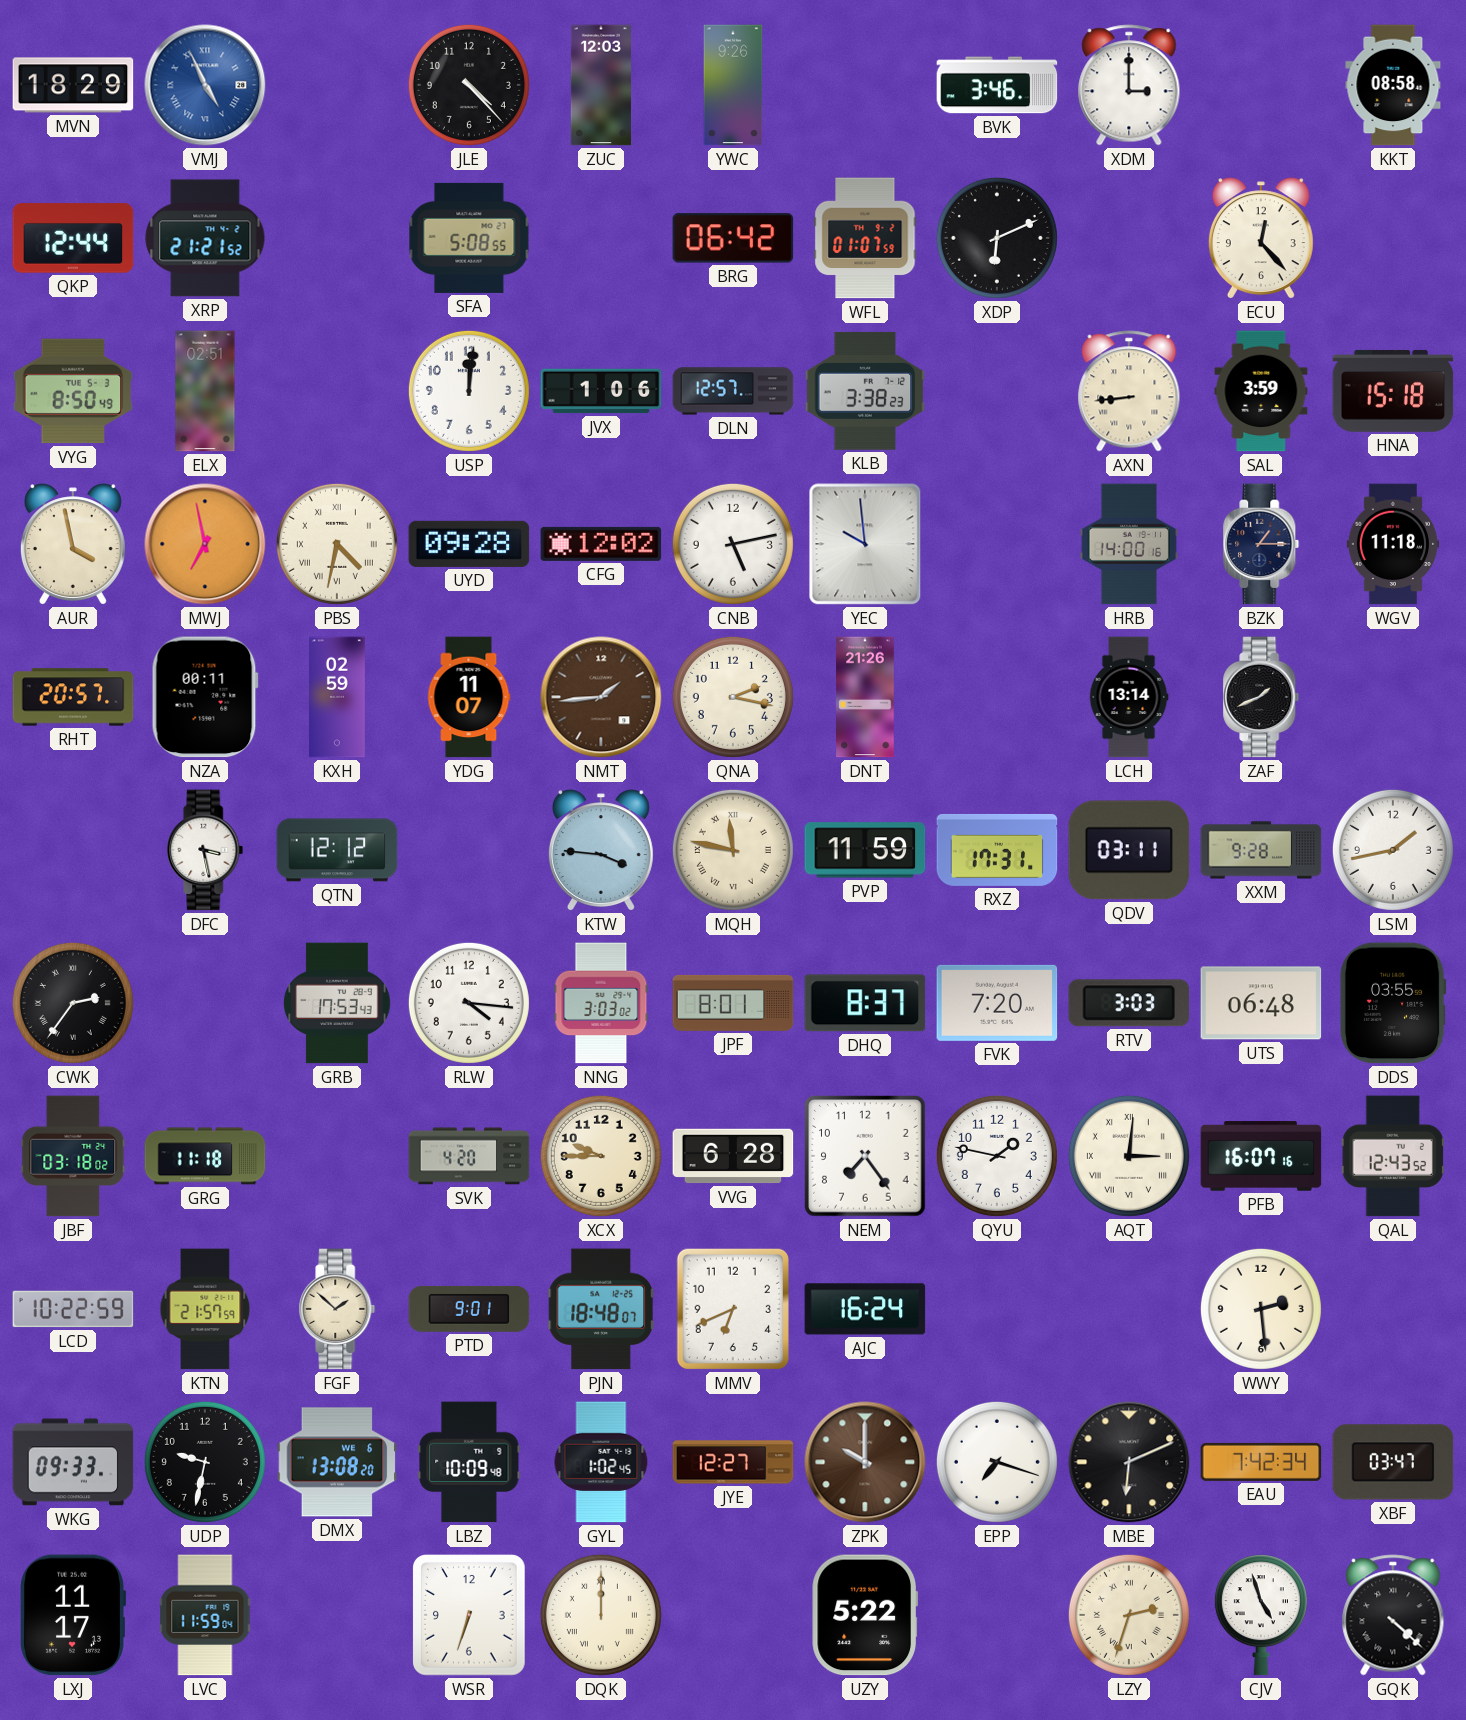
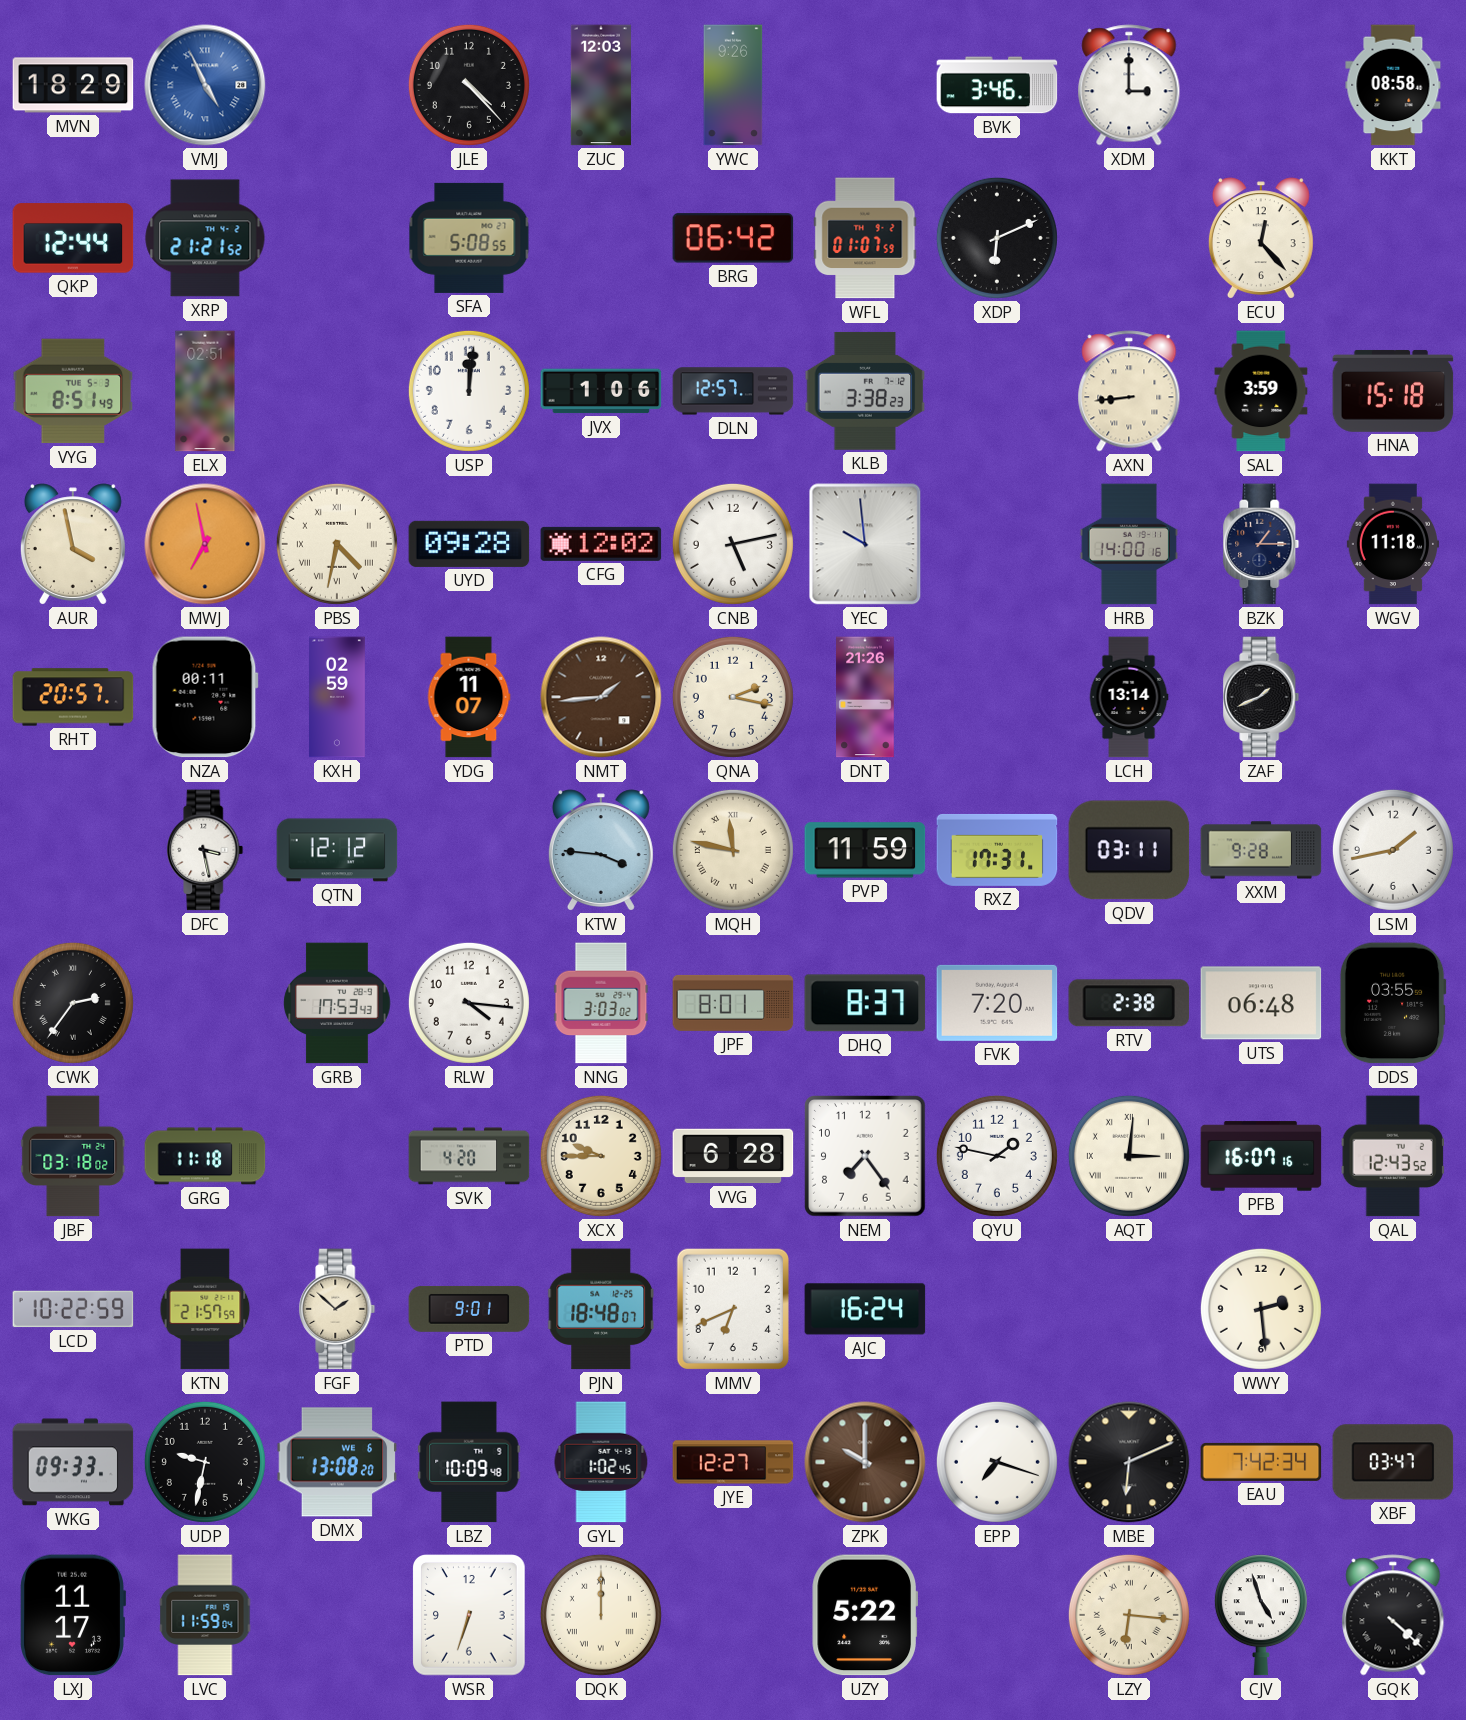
VYG: 8:50 -> 8:51 (73, 391)
RTV: 3:03 -> 2:38 (1129, 1003)
LZY: 2:33 -> 6:16 (1129, 1615)
